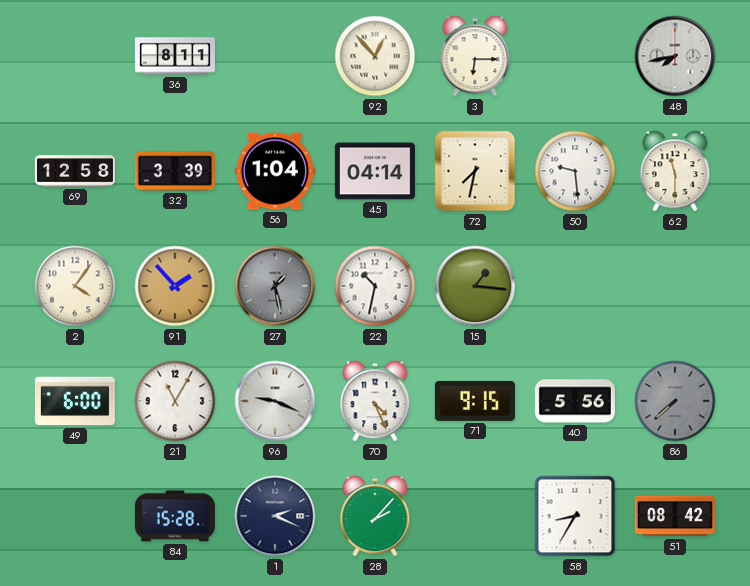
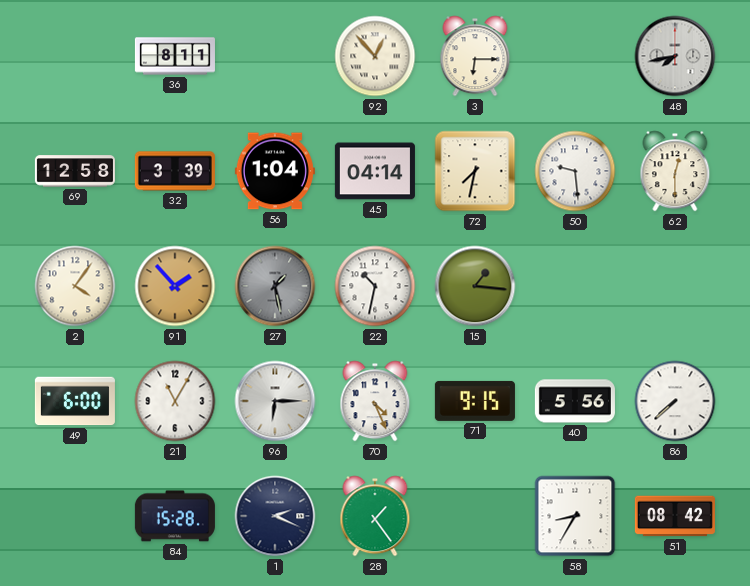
62: 11:30 -> 12:30 (675, 171)
96: 9:19 -> 6:15 (275, 401)
86 dial: grey -> white (675, 401)
28: 2:07 -> 1:24 (375, 516)
